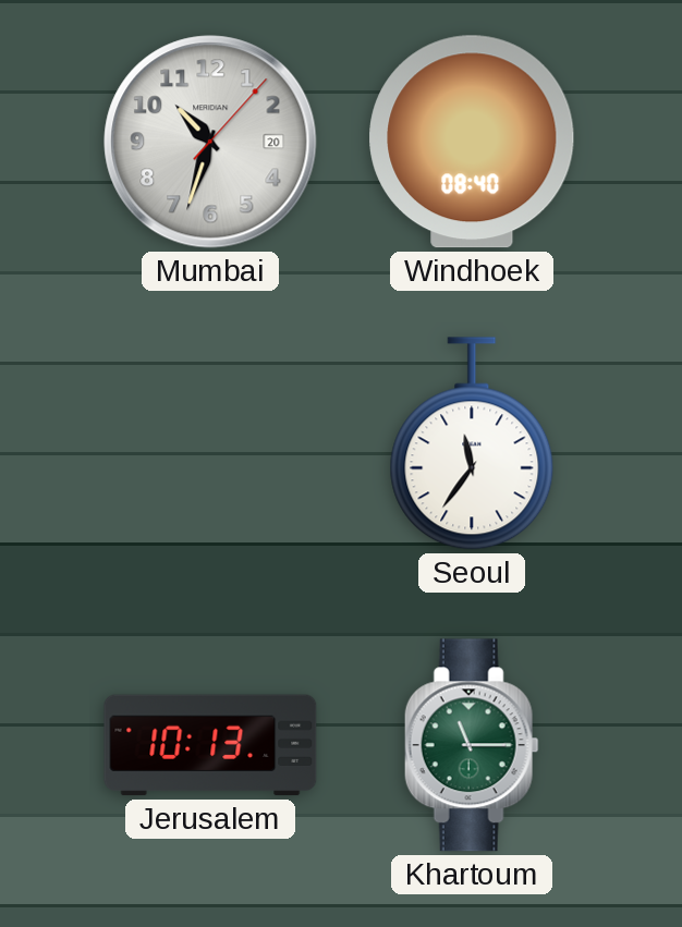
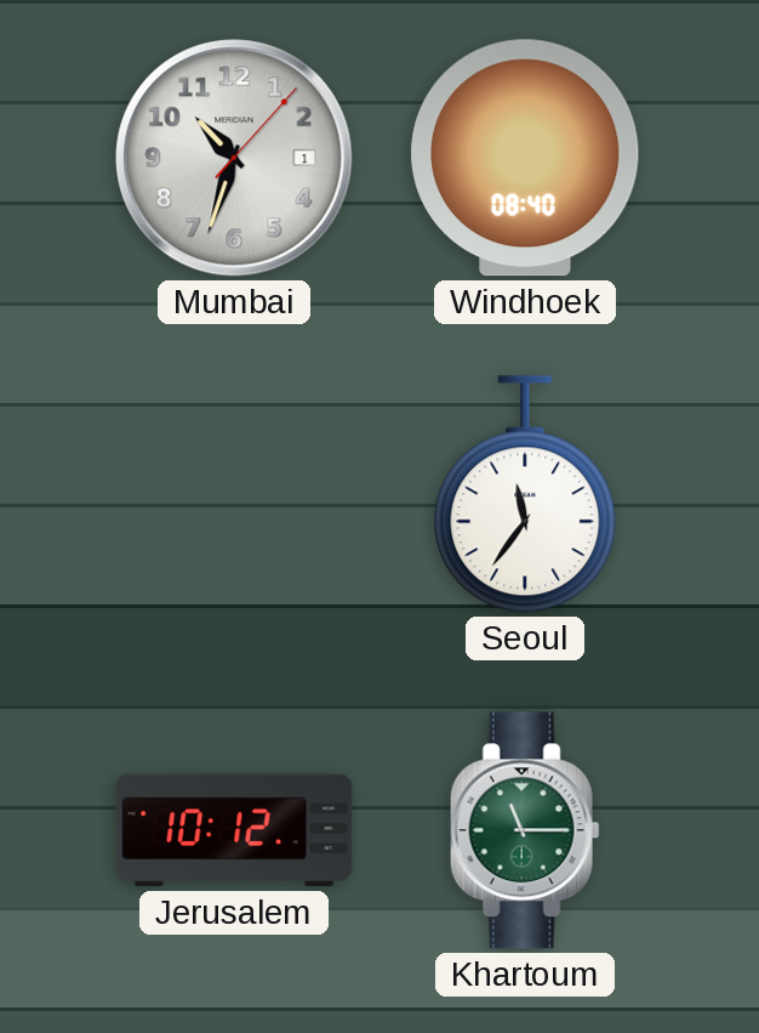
Mumbai date: 20 -> 1 (234, 158)
Jerusalem: 10:13 -> 10:12 (234, 830)
